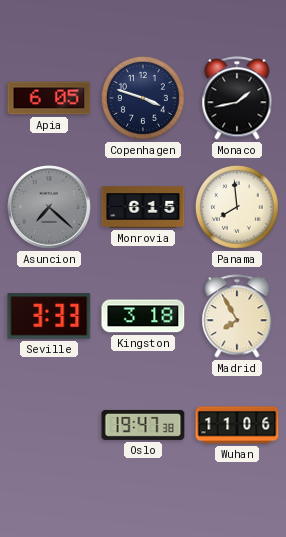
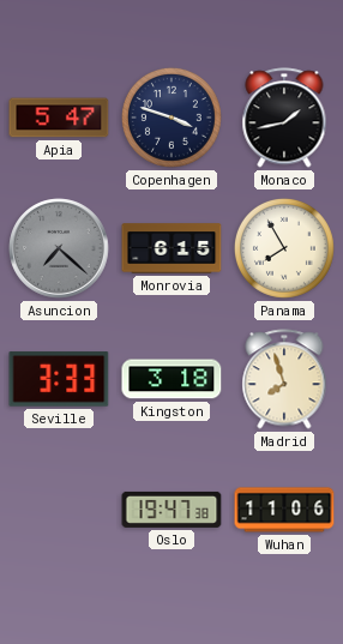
Apia: 6:05 -> 5:47 (59, 118)
Panama: 7:59 -> 7:55 (284, 248)
Madrid: 7:55 -> 7:57 (284, 379)
